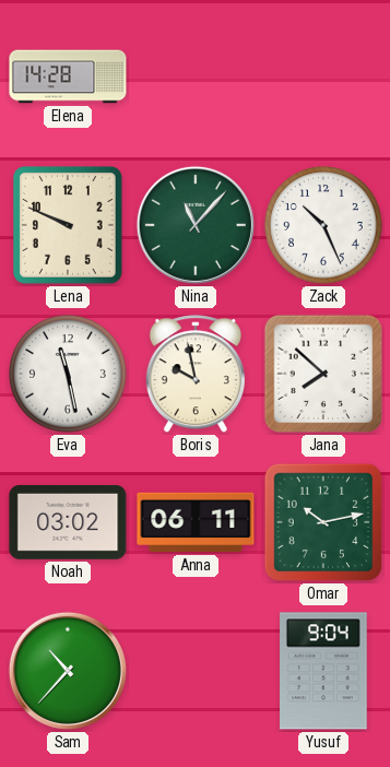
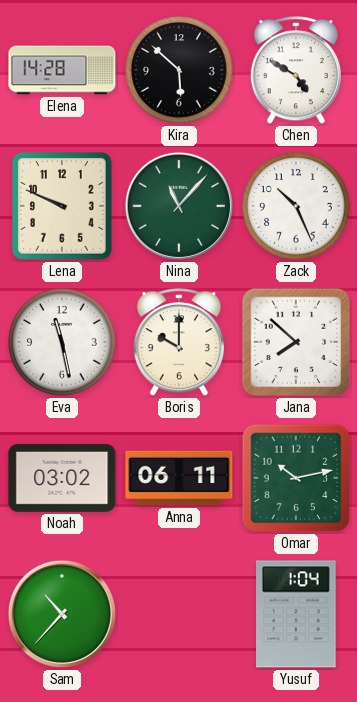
Kira: none -> 5:52 (179, 70)
Chen: none -> 4:50 (296, 71)
Boris: 9:58 -> 10:00 (179, 343)
Yusuf: 9:04 -> 1:04 (296, 614)
